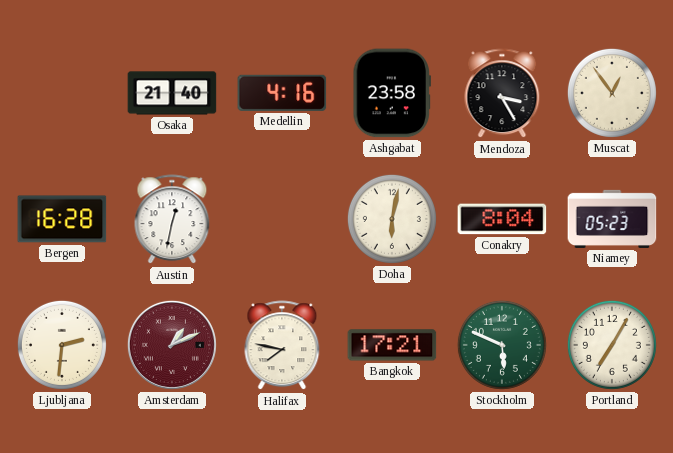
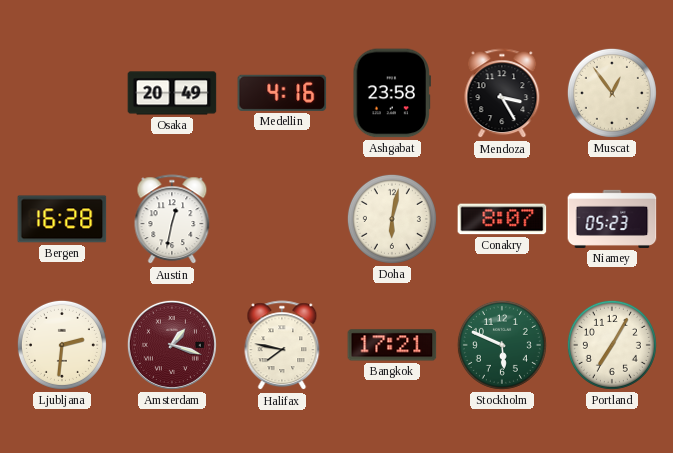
Osaka: 21:40 -> 20:49 (172, 93)
Conakry: 8:04 -> 8:07 (502, 219)
Amsterdam: 1:11 -> 1:18 (172, 345)
